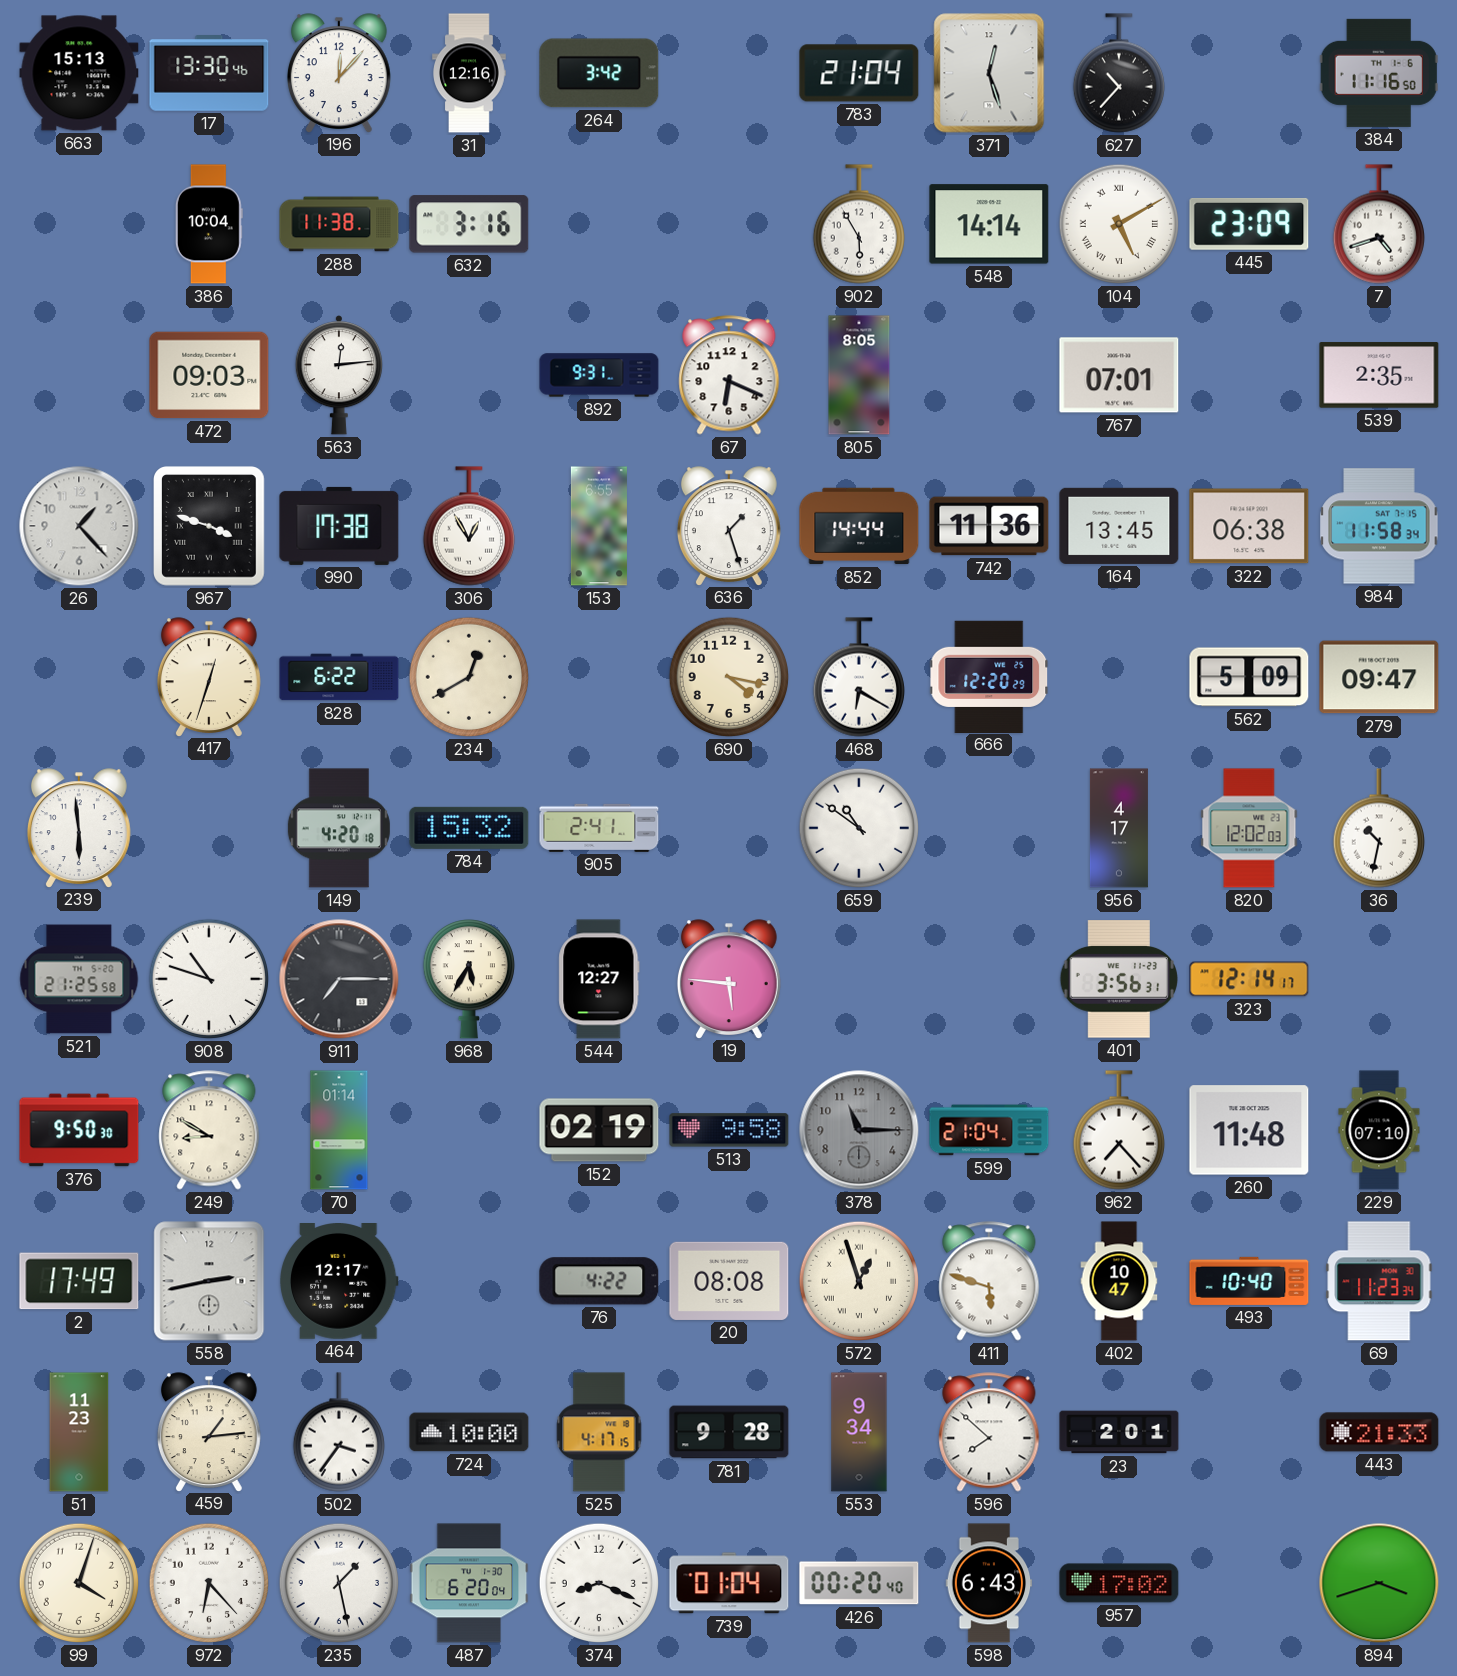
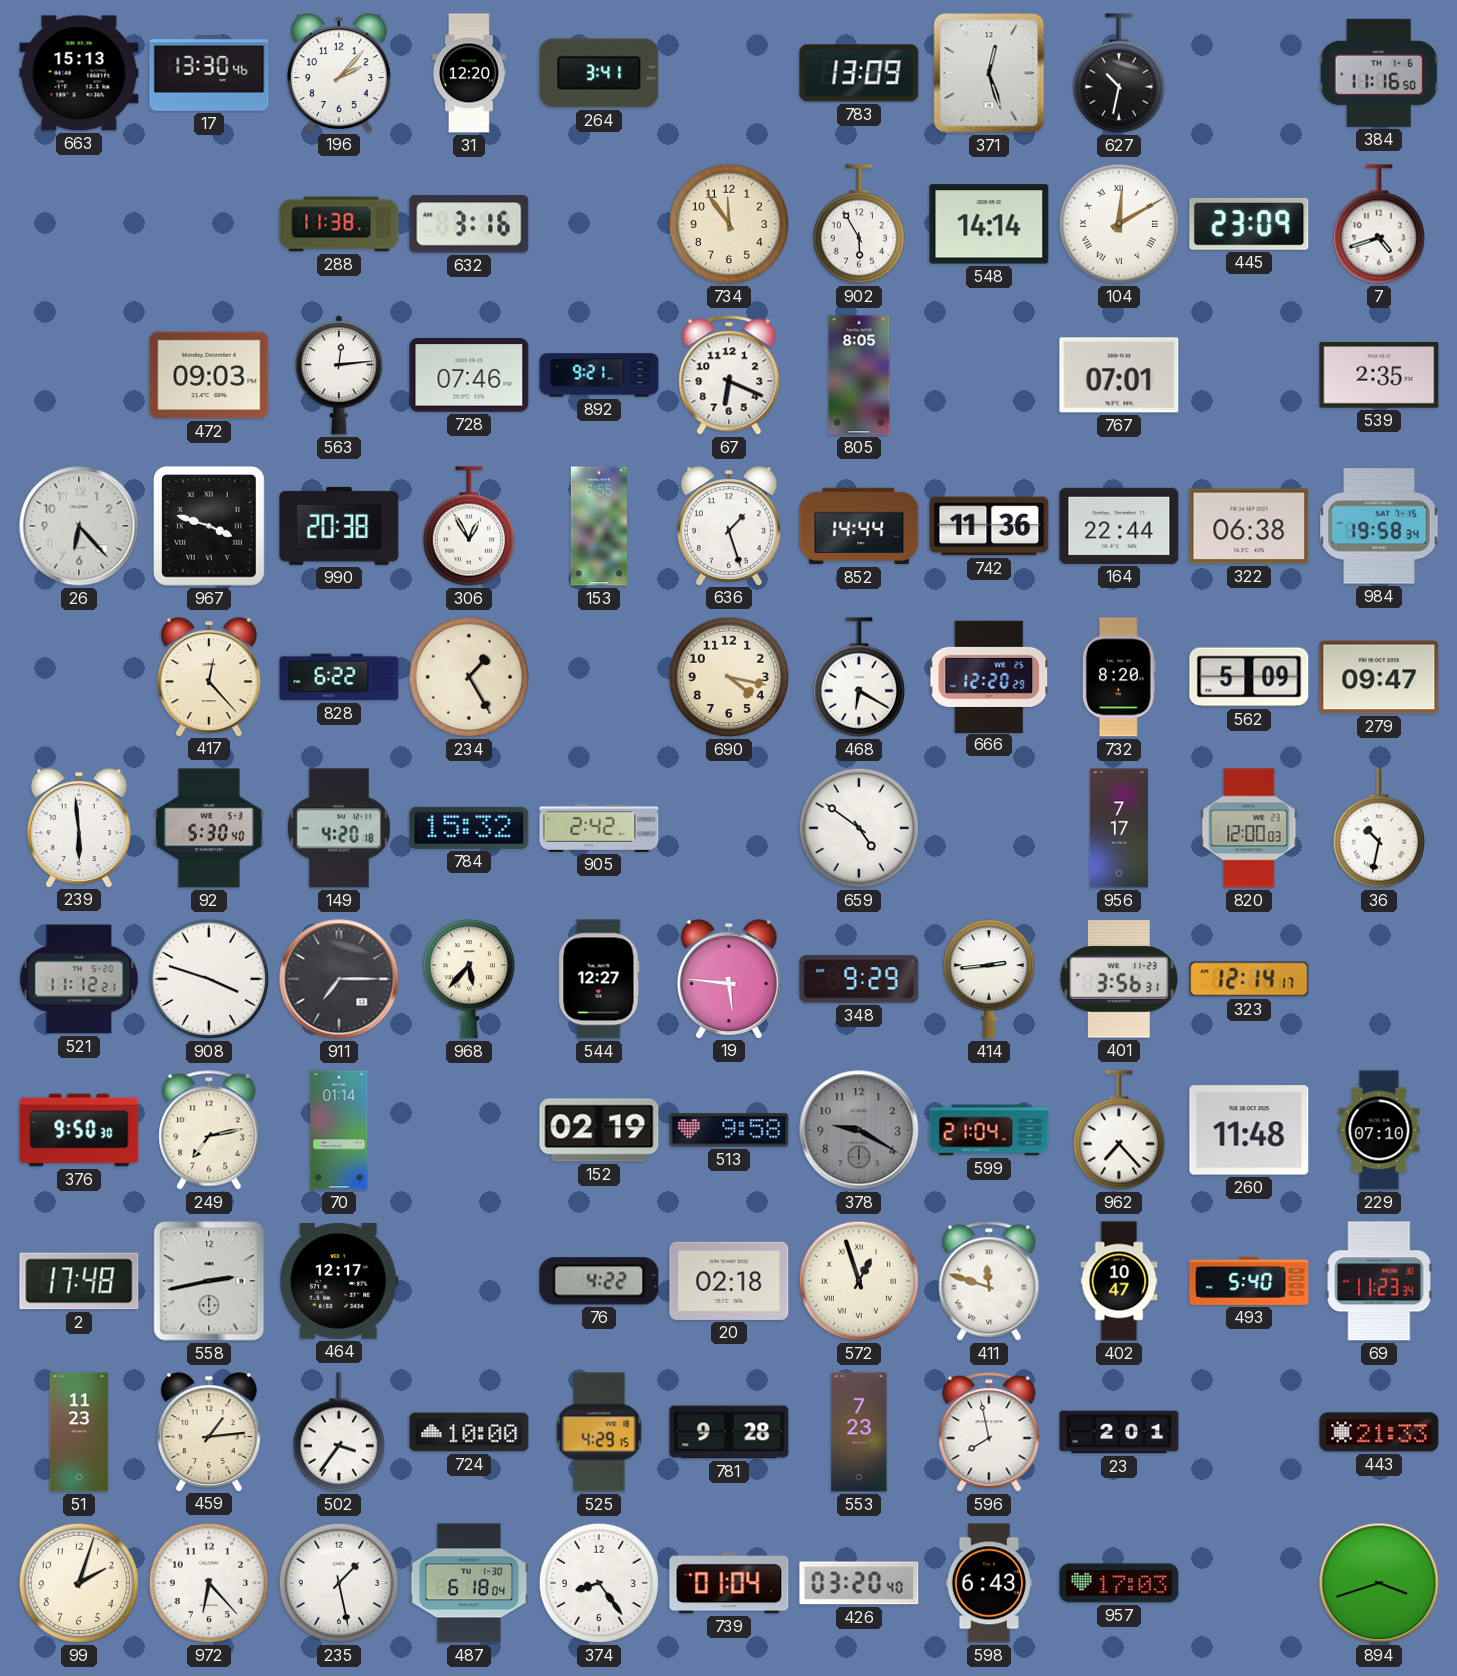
196: 12:07 -> 2:07 (339, 73)
31: 12:16 -> 12:20 (469, 73)
264: 3:42 -> 3:41 (599, 73)
783: 21:04 -> 13:09 (859, 73)
627: 10:37 -> 10:32 (1119, 73)
386: 10:04 -> none (209, 224)
734: none -> 11:54 (729, 224)
104: 5:10 -> 12:10 (1119, 224)
728: none -> 07:46 (469, 375)
892: 9:31 -> 9:21 (599, 375)
26: 1:23 -> 6:23 (79, 526)
990: 17:38 -> 20:38 (339, 526)
164: 13:45 -> 22:44 (1119, 526)
984: 11:58 -> 19:58 (1379, 526)
417: 12:33 -> 12:23 (209, 677)
234: 12:40 -> 1:25 (469, 677)
732: none -> 8:20 (1119, 677)
92: none -> 5:30 (210, 828)
905: 2:41 -> 2:42 (599, 828)
659: 10:51 -> 4:51 (859, 828)
956: 4:17 -> 7:17 (1119, 828)
820: 12:02 -> 12:00 (1249, 828)
521: 21:25 -> 11:12 (79, 979)
908: 10:48 -> 3:48 (209, 979)
968: 5:35 -> 5:37 (469, 979)
348: none -> 9:29 (859, 979)
414: none -> 2:44 (989, 979)
249: 8:50 -> 7:13 (209, 1130)
378: 11:15 -> 9:20 (859, 1130)
2: 17:49 -> 17:48 (79, 1281)
20: 08:08 -> 02:18 (729, 1281)
411: 5:48 -> 11:48 (989, 1281)
493: 10:40 -> 5:40 (1249, 1281)
525: 4:17 -> 4:29 (599, 1432)
553: 9:34 -> 7:23 (859, 1432)
596: 7:52 -> 7:58 (989, 1432)
99: 4:03 -> 2:03 (79, 1583)
487: 6:20 -> 6:18 (469, 1583)
374: 8:19 -> 8:24 (599, 1583)
426: 00:20 -> 03:20 (859, 1583)
957: 17:02 -> 17:03 (1119, 1583)
